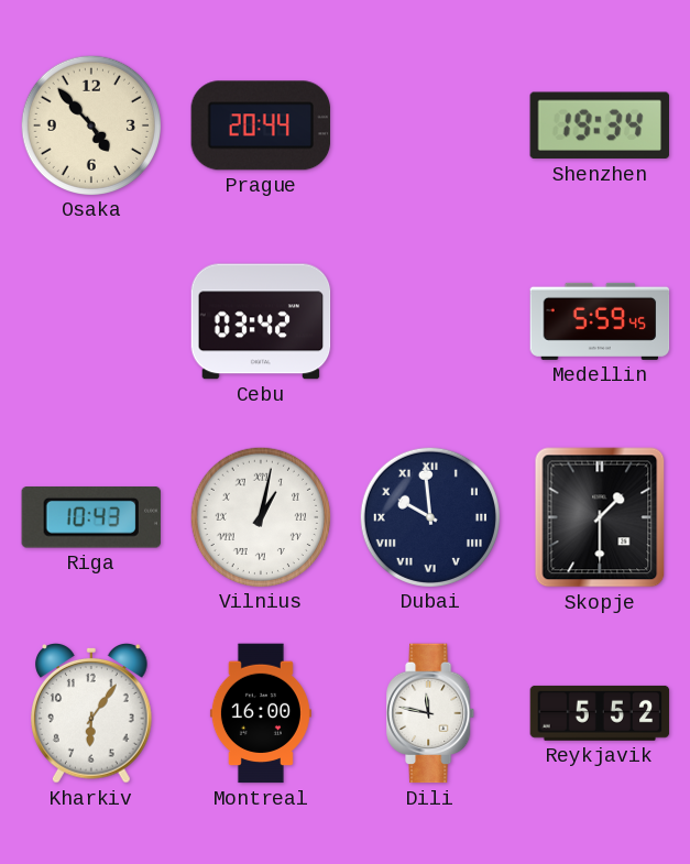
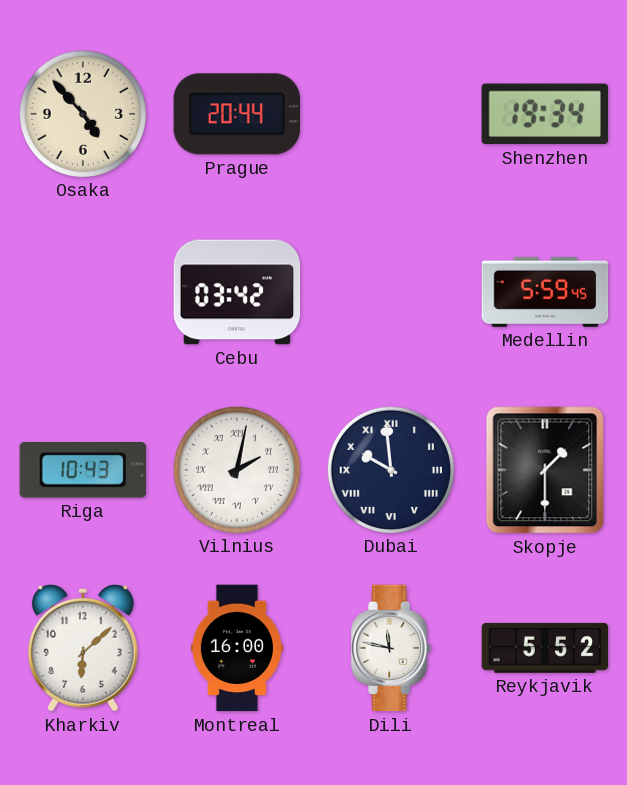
Vilnius: 1:02 -> 2:02 (236, 469)
Kharkiv: 6:06 -> 6:08 (84, 649)
